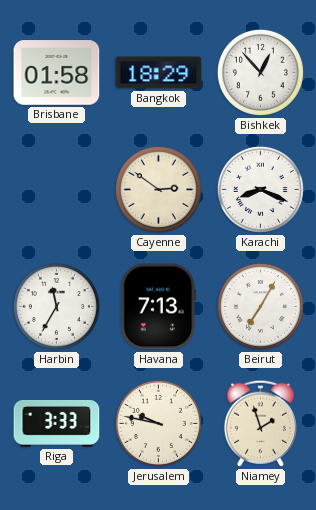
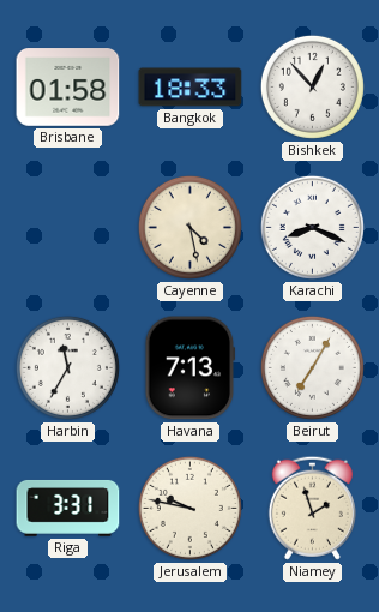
Bangkok: 18:29 -> 18:33 (191, 88)
Cayenne: 2:51 -> 4:28 (189, 227)
Riga: 3:33 -> 3:31 (68, 508)
